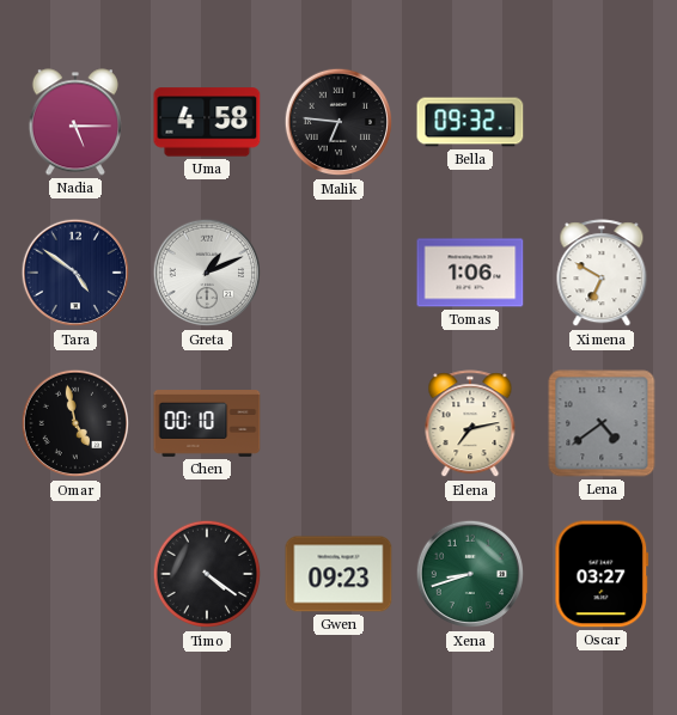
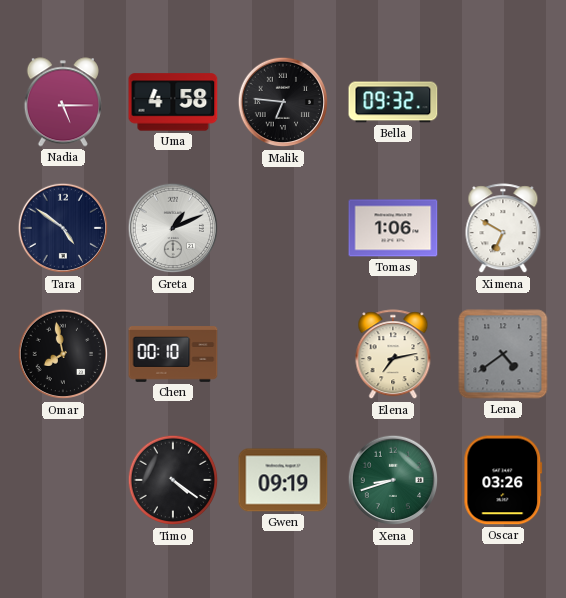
Omar: 4:58 -> 7:58 (63, 354)
Gwen: 09:23 -> 09:19 (283, 480)
Oscar: 03:27 -> 03:26 (503, 480)
